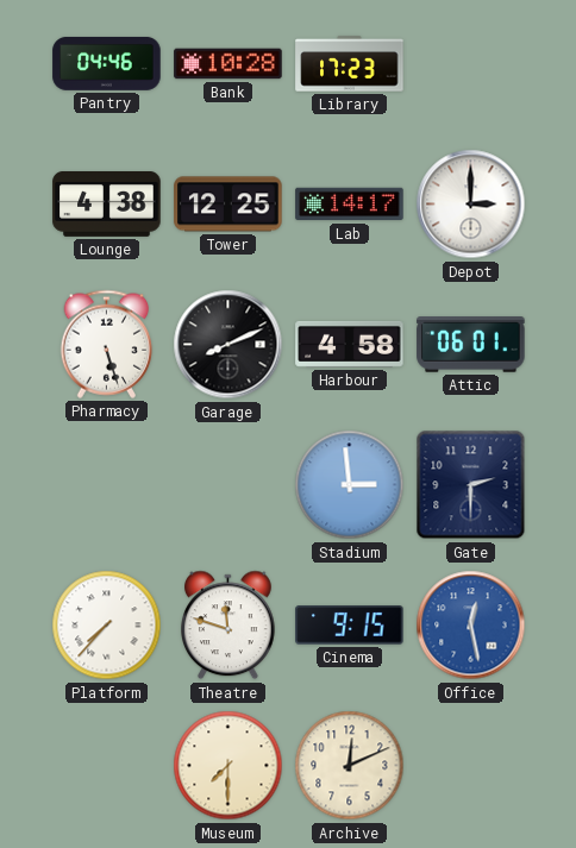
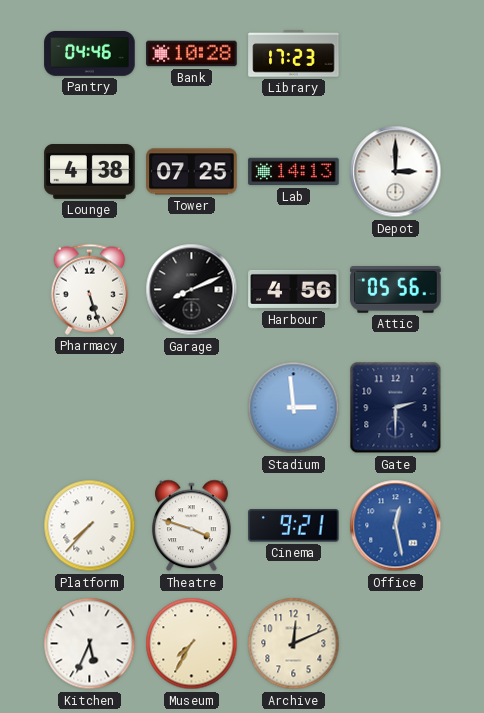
Tower: 12:25 -> 07:25 (192, 172)
Lab: 14:17 -> 14:13 (294, 172)
Harbour: 4:58 -> 4:56 (294, 289)
Attic: 06:01 -> 05:56 (396, 290)
Theatre: 11:48 -> 3:48 (192, 526)
Cinema: 9:15 -> 9:21 (294, 526)
Kitchen: none -> 5:34 (90, 644)
Museum: 7:30 -> 7:35 (192, 644)
